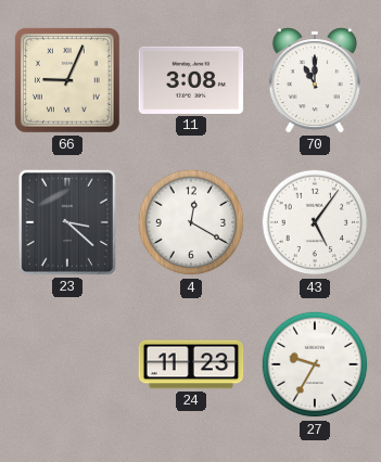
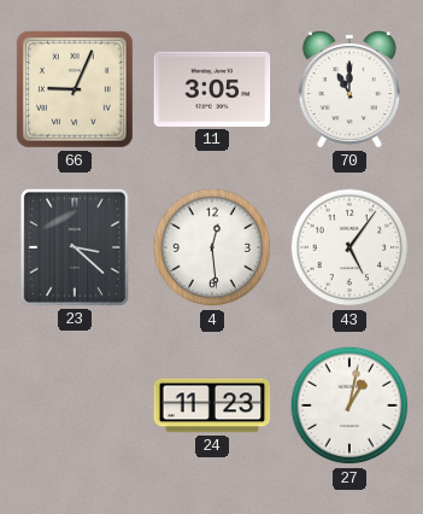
11: 3:08 -> 3:05 (212, 89)
4: 12:20 -> 12:29 (212, 247)
27: 9:35 -> 1:02 (349, 405)
